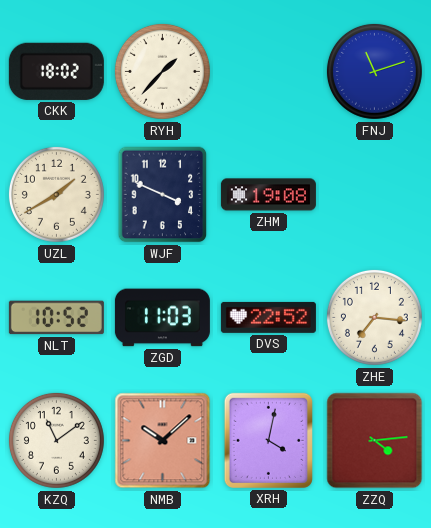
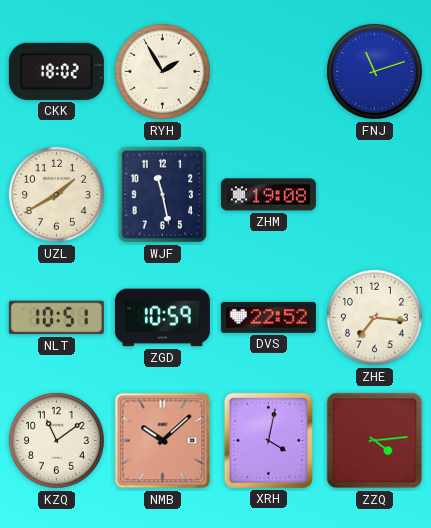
RYH: 1:37 -> 1:55 (162, 71)
WJF: 3:49 -> 11:28 (163, 195)
NLT: 10:52 -> 10:51 (56, 318)
ZGD: 11:03 -> 10:59 (162, 318)
